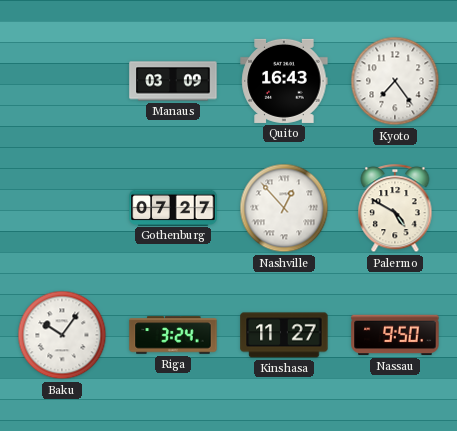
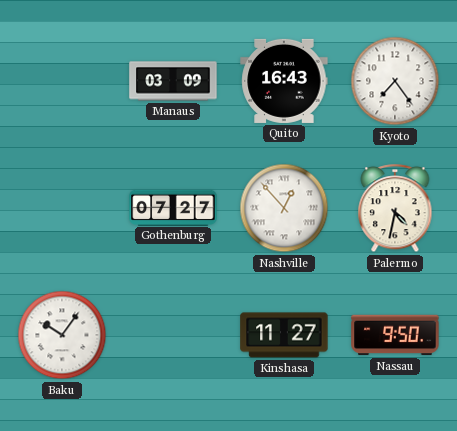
Palermo: 4:50 -> 4:32 (395, 209)
Riga: 3:24 -> none (173, 335)
